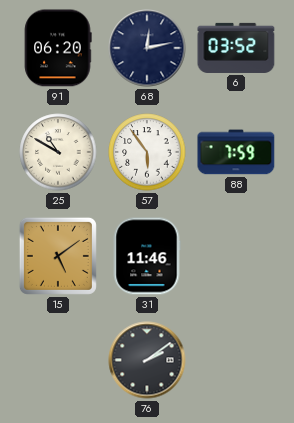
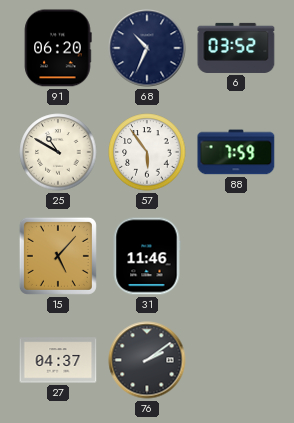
68: 12:13 -> 10:34 (147, 48)
15: 5:09 -> 5:07 (58, 256)
27: none -> 04:37 (58, 360)
